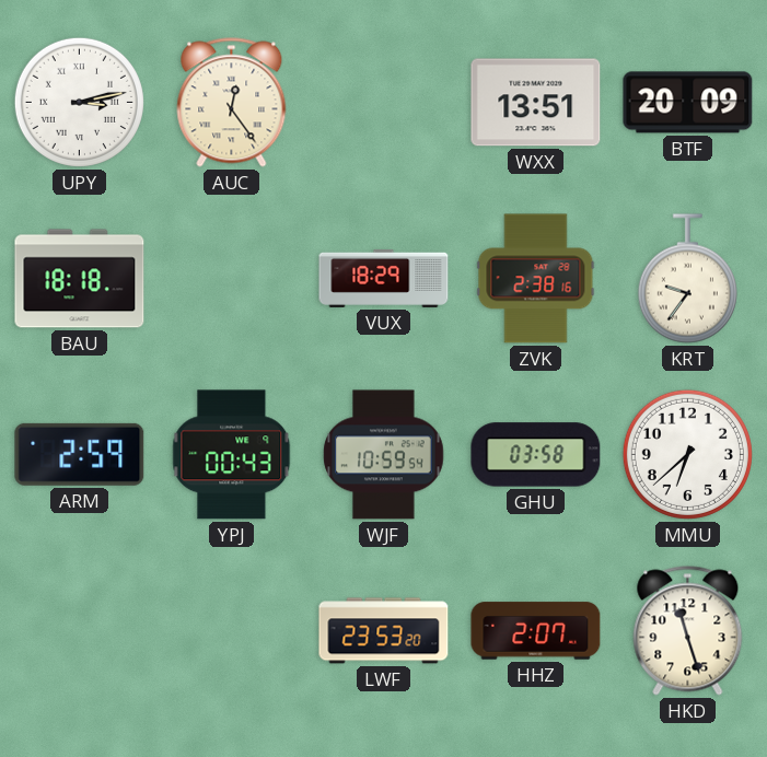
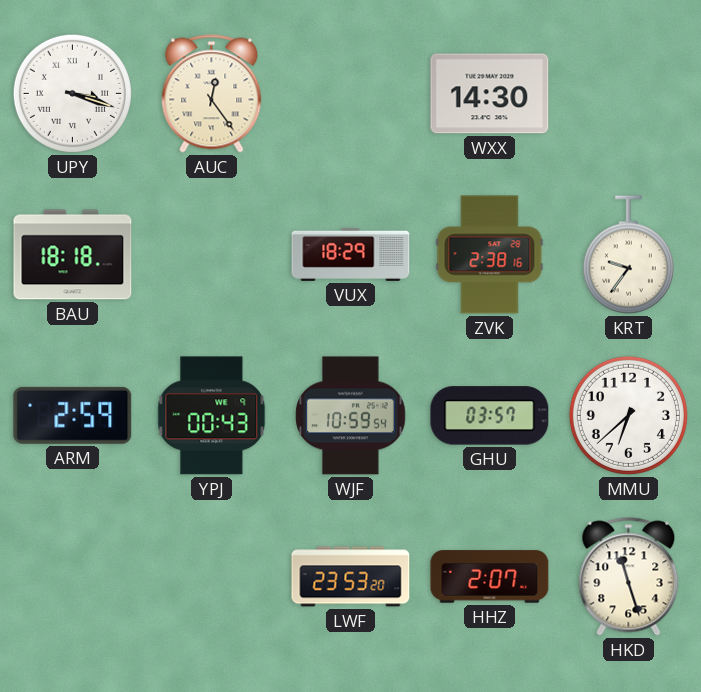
UPY: 3:13 -> 3:18 (72, 93)
WXX: 13:51 -> 14:30 (490, 94)
BTF: 20:09 -> none (688, 103)
GHU: 03:58 -> 03:57 (490, 416)
